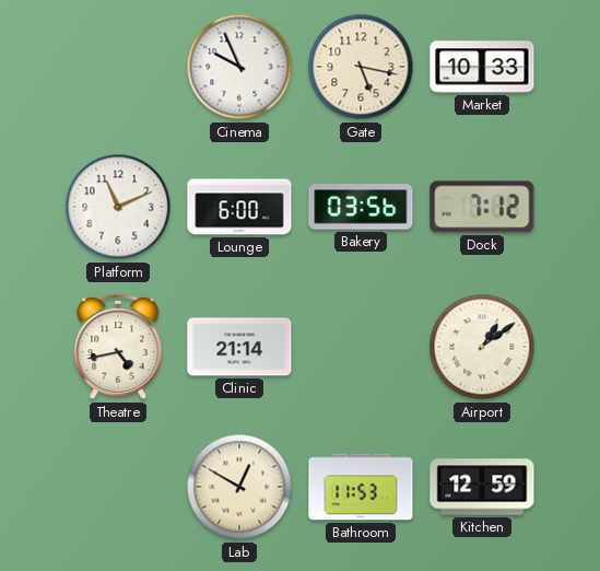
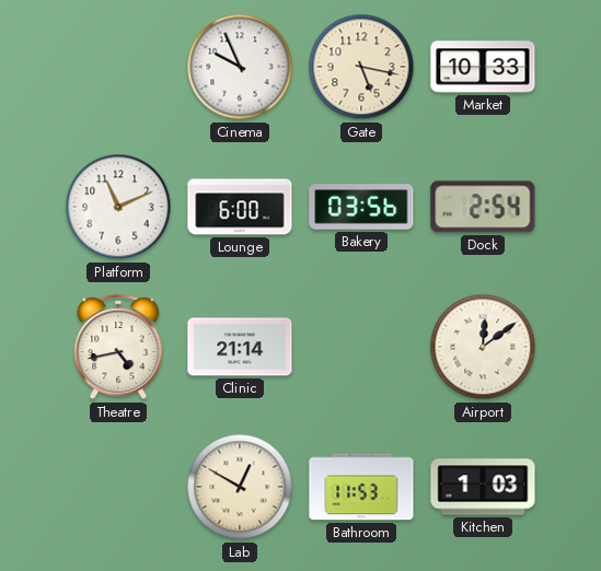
Dock: 7:12 -> 2:54 (483, 207)
Airport: 1:09 -> 12:09 (483, 347)
Kitchen: 12:59 -> 1:03 (483, 487)
